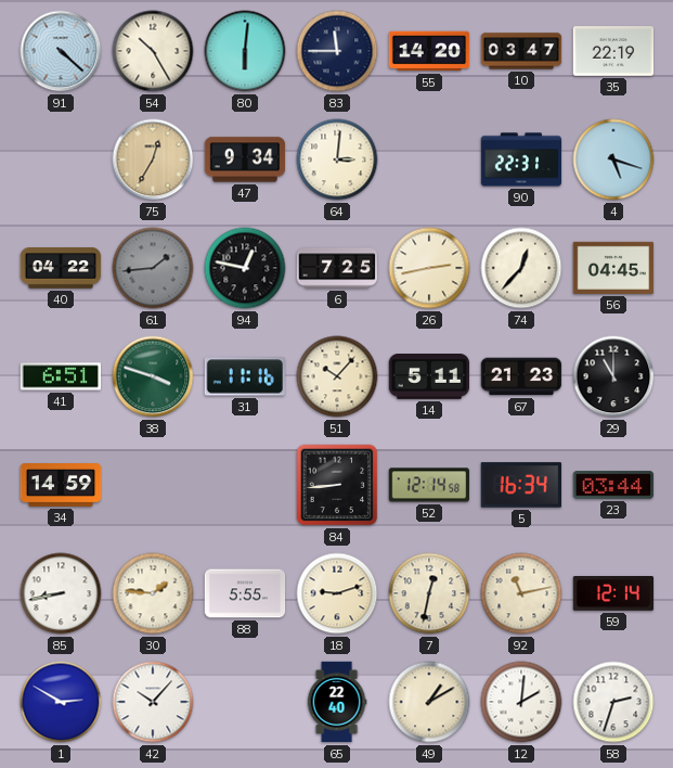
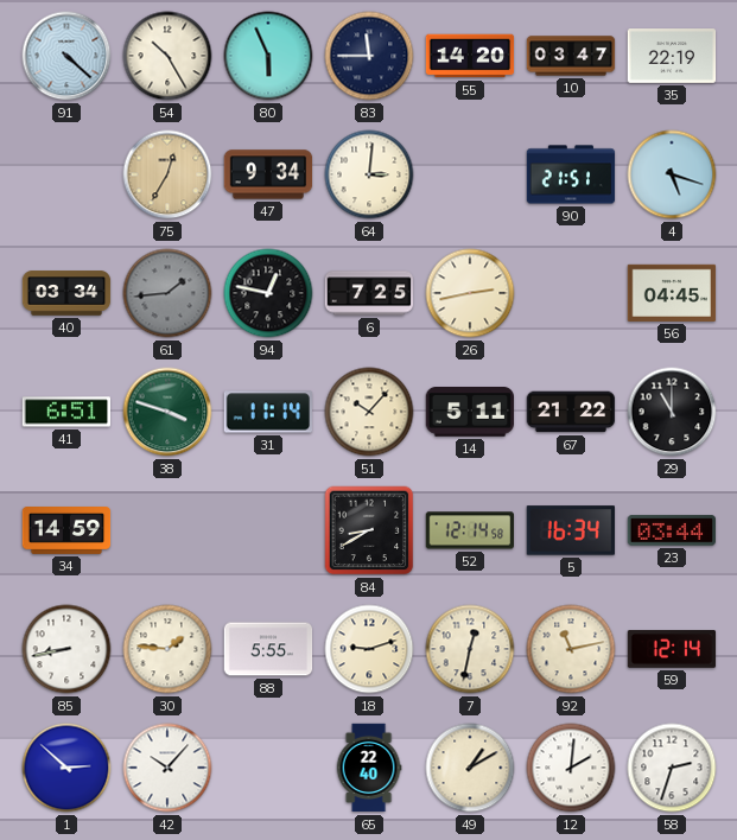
80: 6:01 -> 5:56 (268, 56)
90: 22:31 -> 21:51 (571, 174)
40: 04:22 -> 03:34 (66, 293)
74: 12:37 -> none (521, 268)
31: 11:16 -> 11:14 (267, 412)
67: 21:23 -> 21:22 (571, 412)
84: 8:44 -> 8:40 (369, 530)
1: 2:50 -> 2:52 (66, 768)
